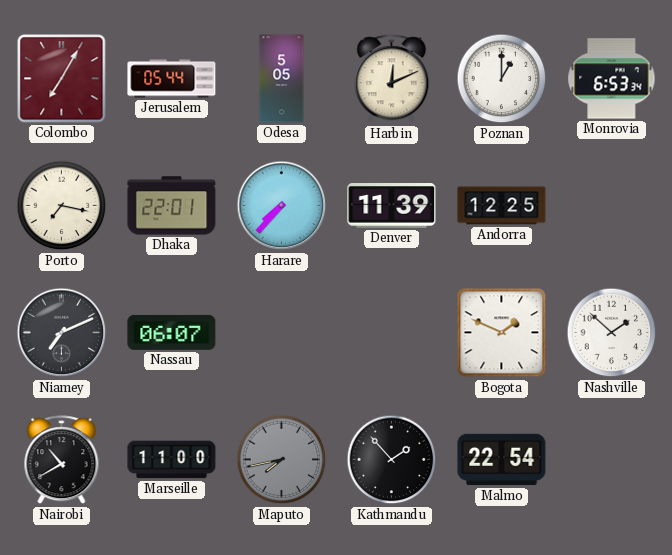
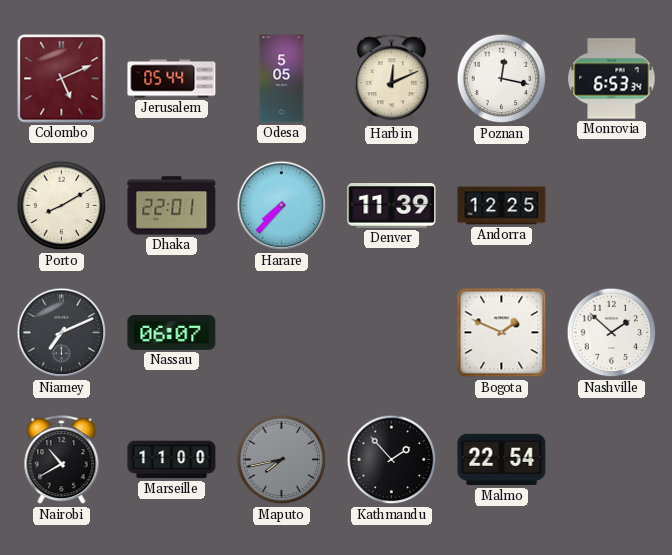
Colombo: 7:05 -> 5:11 (62, 79)
Poznan: 1:00 -> 12:17 (502, 79)
Porto: 7:17 -> 8:10 (62, 206)
